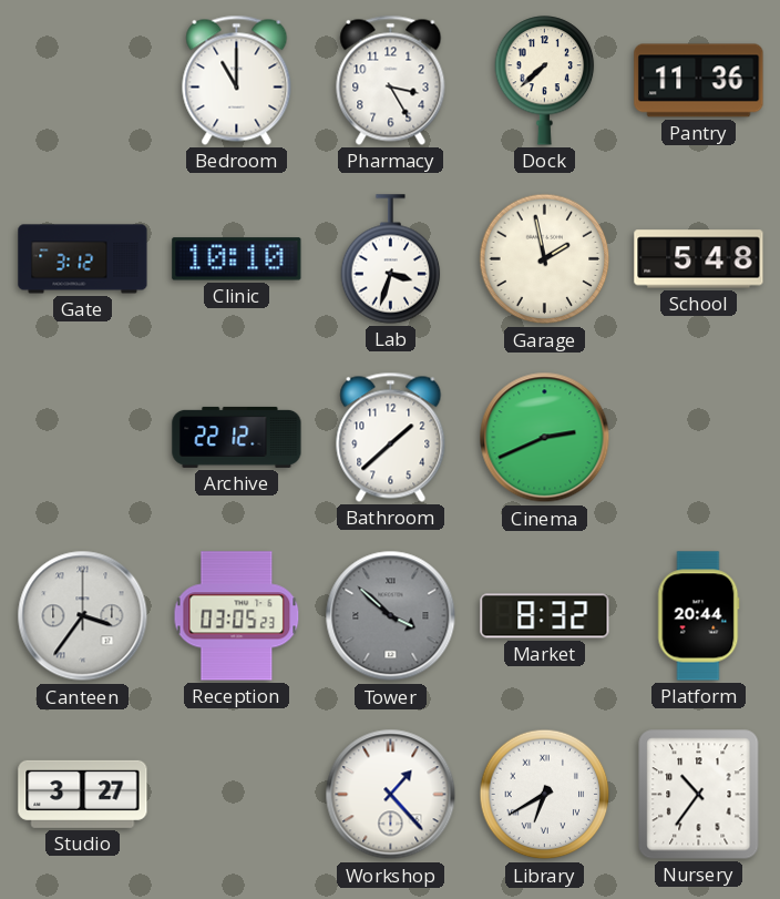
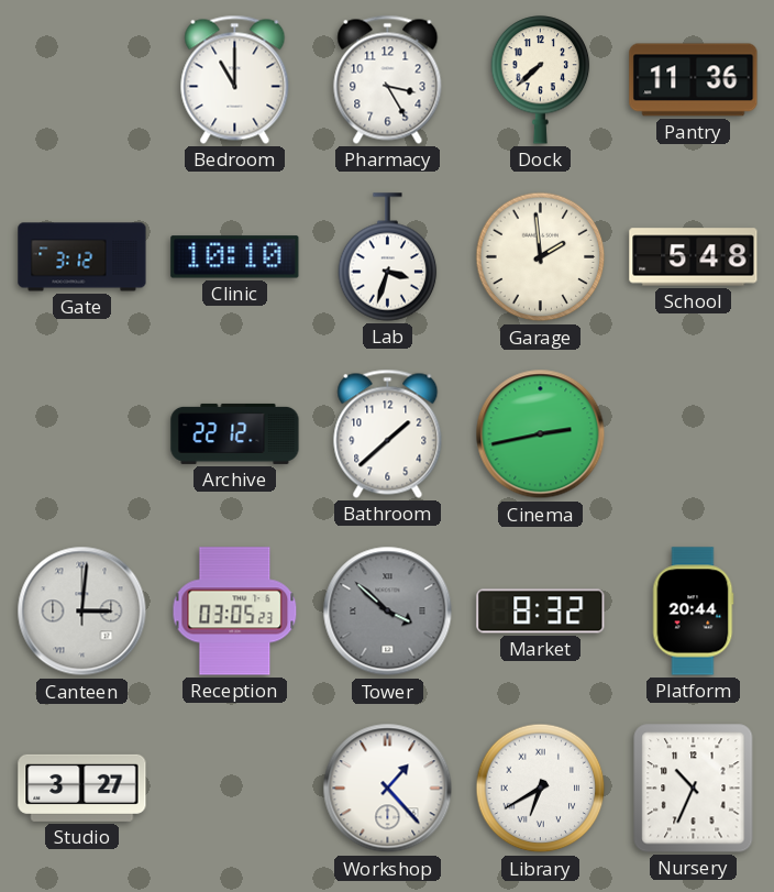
Garage: 1:58 -> 1:59 (541, 257)
Cinema: 2:41 -> 2:43 (541, 434)
Canteen: 3:36 -> 3:01 (82, 612)
Nursery: 10:36 -> 10:34 (694, 789)
